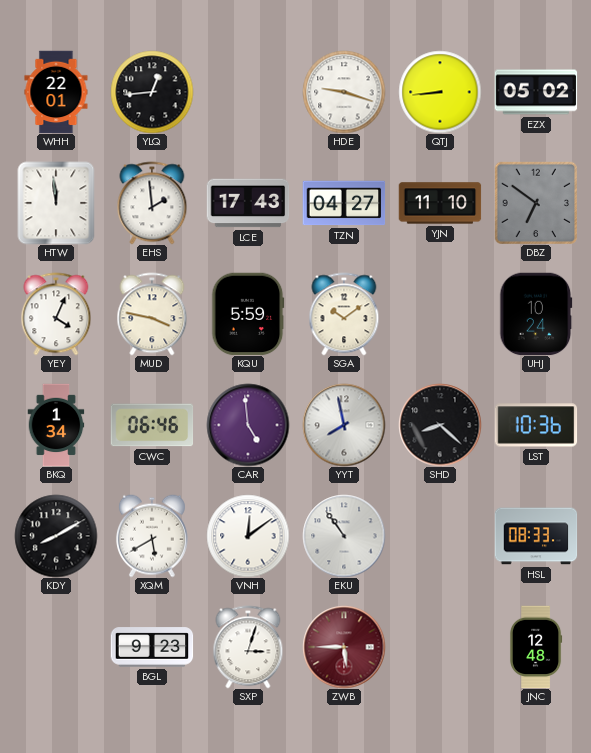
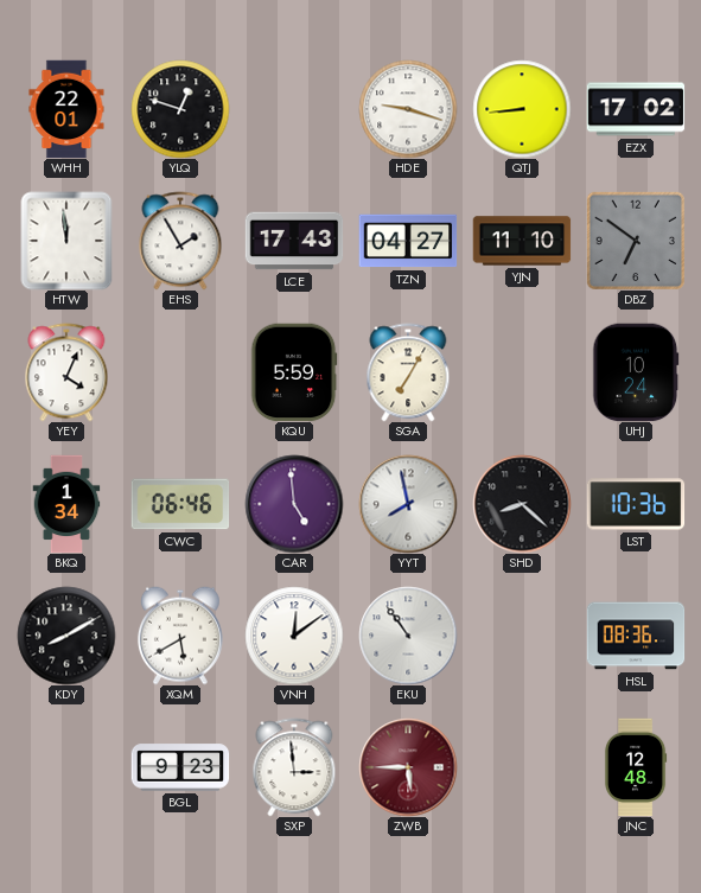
YLQ: 12:44 -> 12:48 (180, 109)
EZX: 05:02 -> 17:02 (636, 109)
EHS: 1:59 -> 1:55 (180, 241)
MUD: 3:47 -> none (152, 314)
SGA: 10:09 -> 7:05 (408, 372)
HSL: 08:33 -> 08:36 (636, 636)
SXP: 3:03 -> 2:59 (294, 767)
